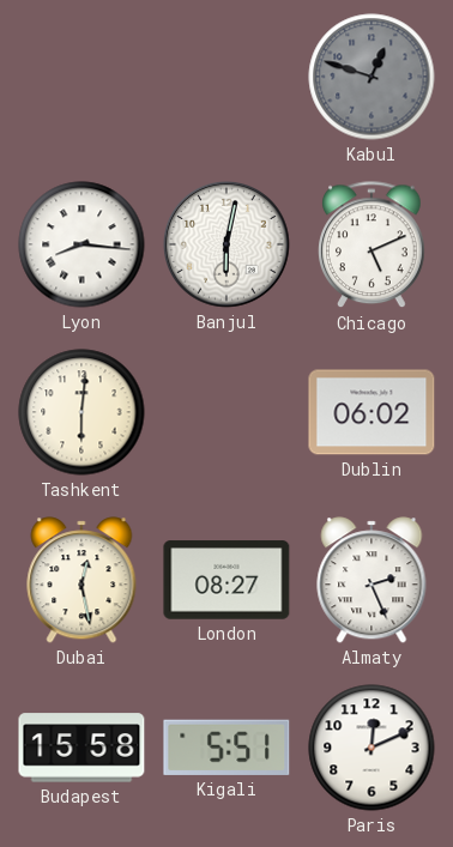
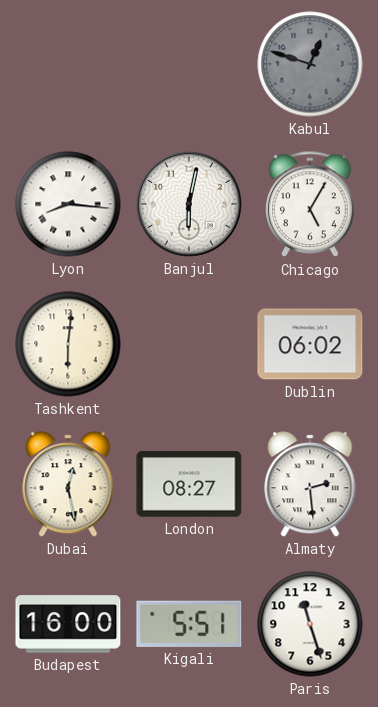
Chicago: 5:11 -> 5:05 (311, 205)
Almaty: 2:26 -> 2:29 (310, 484)
Budapest: 15:58 -> 16:00 (68, 624)
Paris: 12:11 -> 11:27 (310, 624)
